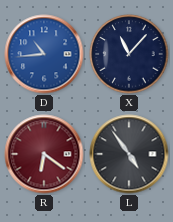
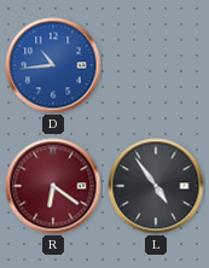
X: 11:07 -> none (129, 54)
